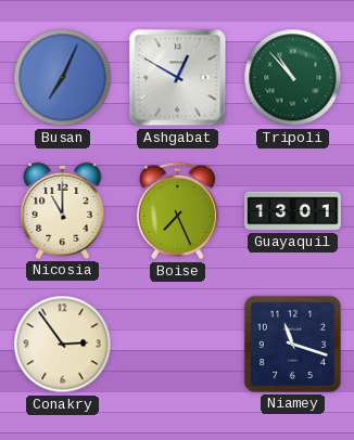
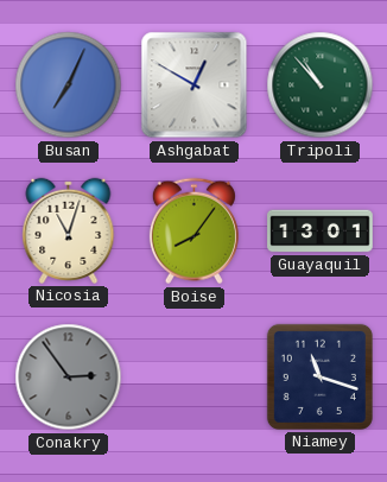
Nicosia: 11:00 -> 11:03 (69, 230)
Boise: 7:26 -> 8:06 (193, 232)
Conakry dial: cream -> grey (69, 378)
